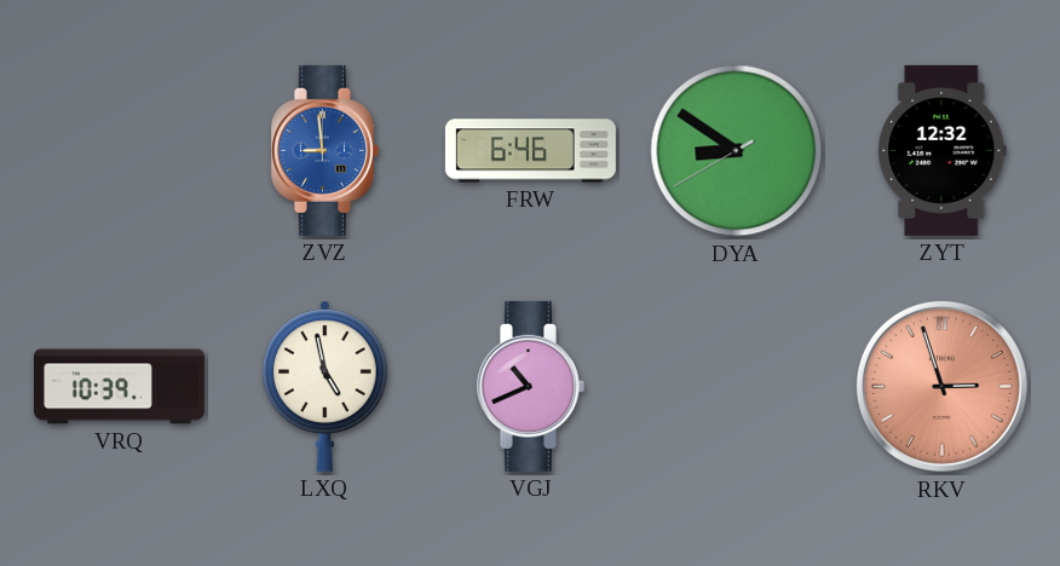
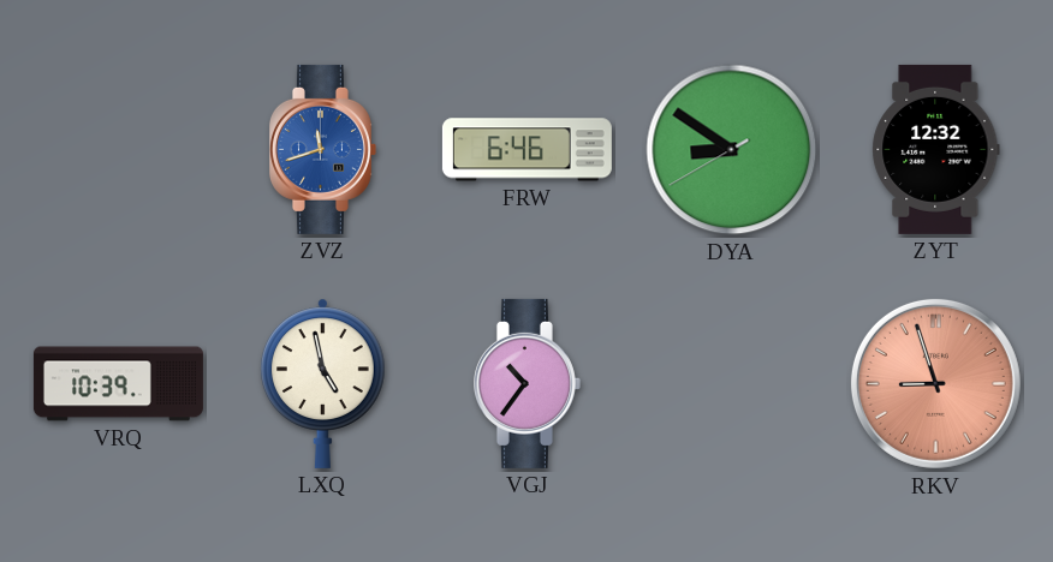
ZVZ: 8:59 -> 11:42 (322, 149)
VGJ: 10:41 -> 10:36 (526, 383)
RKV: 2:57 -> 8:57 (935, 383)
